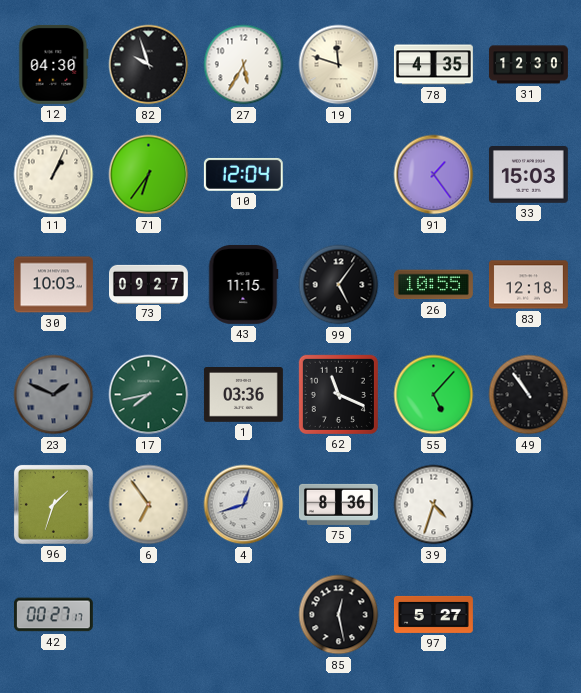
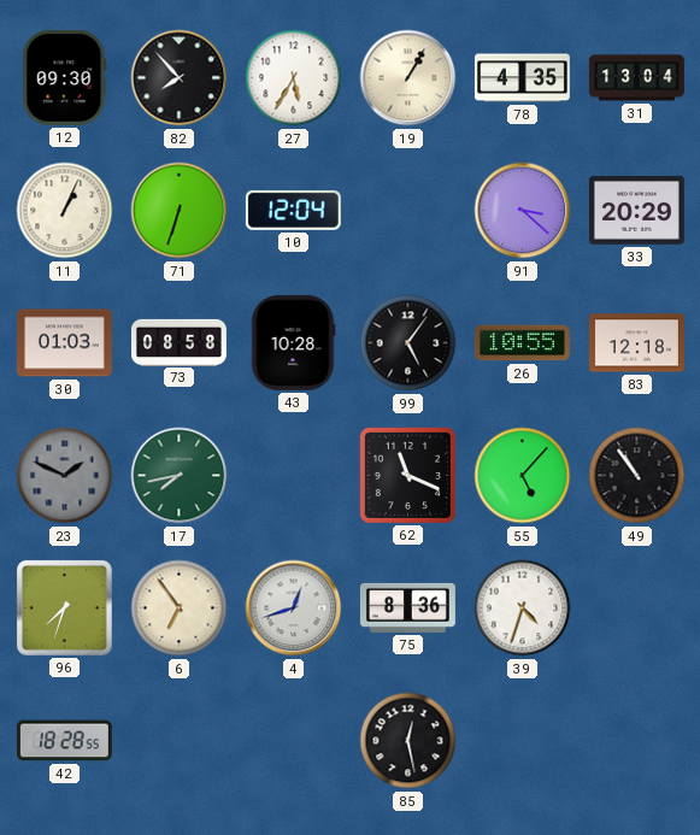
12: 04:30 -> 09:30 (65, 77)
82: 9:57 -> 7:53 (180, 78)
19: 11:48 -> 1:05 (408, 78)
31: 12:30 -> 13:04 (636, 78)
71: 6:36 -> 6:33 (180, 211)
91: 1:24 -> 3:22 (523, 211)
33: 15:03 -> 20:29 (636, 211)
30: 10:03 -> 01:03 (64, 343)
73: 09:27 -> 08:58 (180, 342)
43: 11:15 -> 10:28 (293, 342)
1: 03:36 -> none (243, 395)
96: 1:33 -> 7:33 (64, 607)
42: 00:27 -> 18:28 (64, 741)
97: 5:27 -> none (433, 614)
